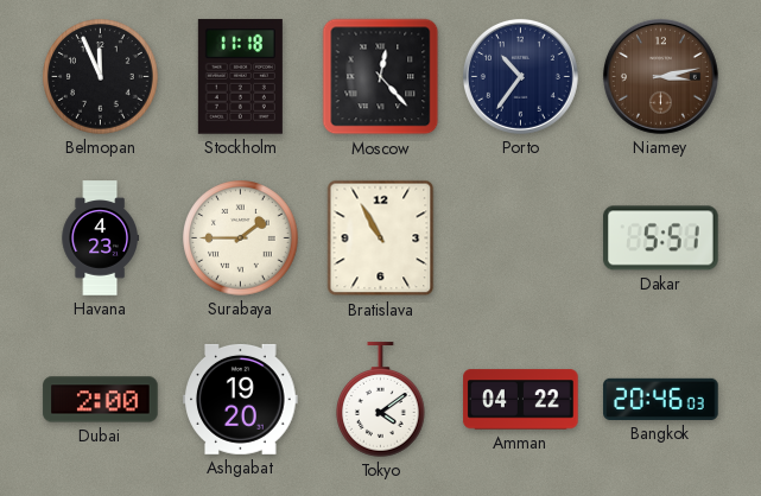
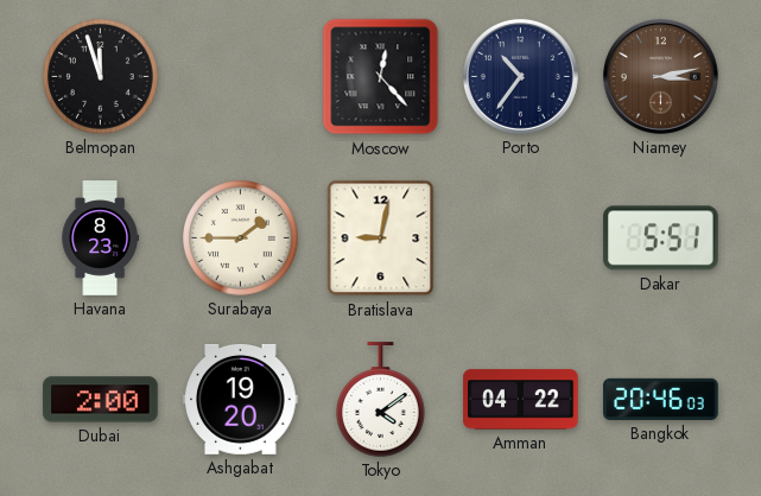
Belmopan: 11:56 -> 11:57 (101, 77)
Stockholm: 11:18 -> none (240, 77)
Havana: 4:23 -> 8:23 (100, 239)
Bratislava: 10:55 -> 9:02 (381, 239)
